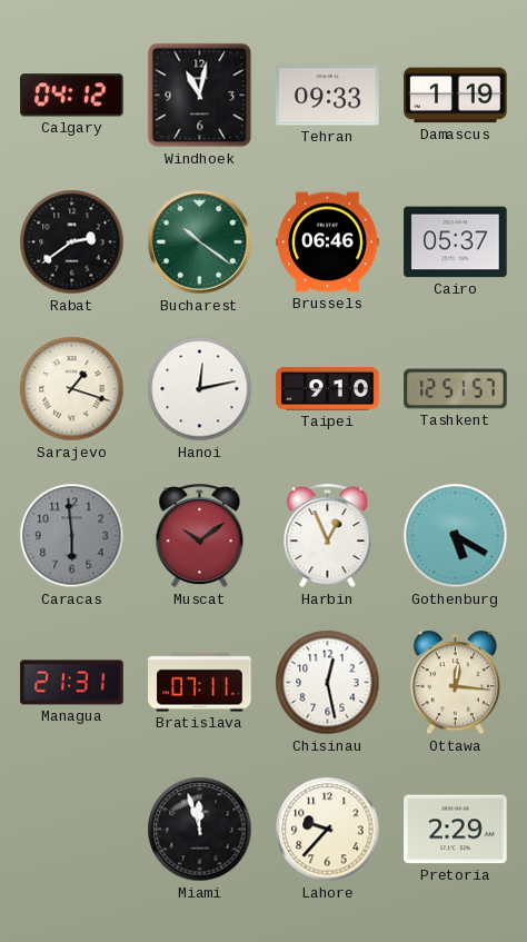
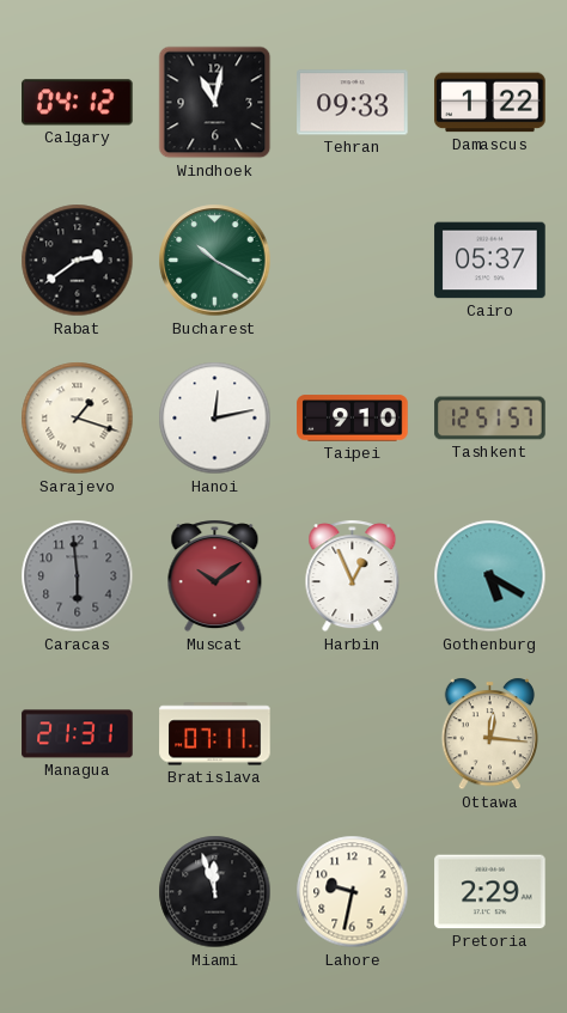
Damascus: 1:19 -> 1:22 (490, 103)
Bucharest: 10:21 -> 10:20 (215, 261)
Brussels: 06:46 -> none (328, 242)
Chisinau: 12:28 -> none (328, 683)
Lahore: 9:37 -> 9:32 (353, 892)
